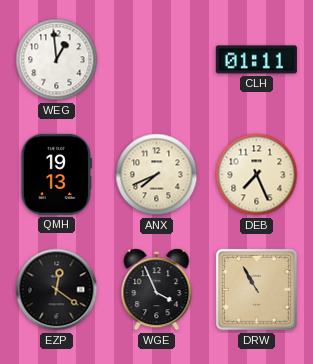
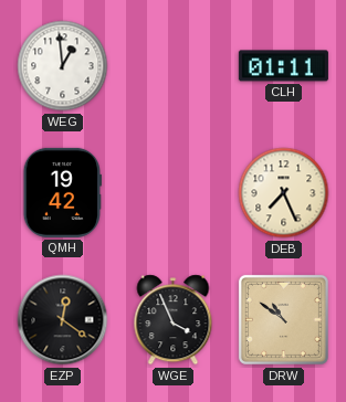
QMH: 19:13 -> 19:42 (62, 192)
ANX: 7:41 -> none (157, 175)
DRW: 10:55 -> 10:51 (283, 319)
